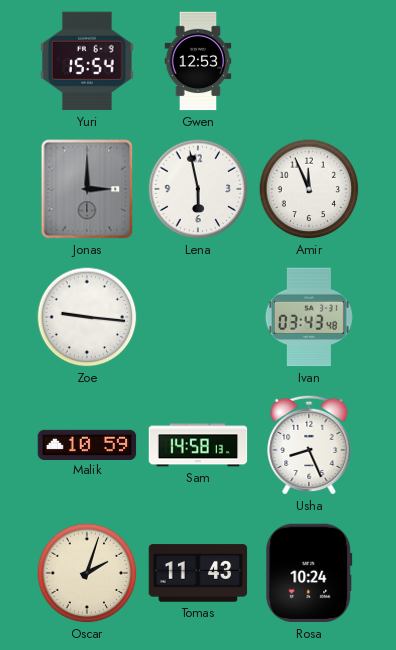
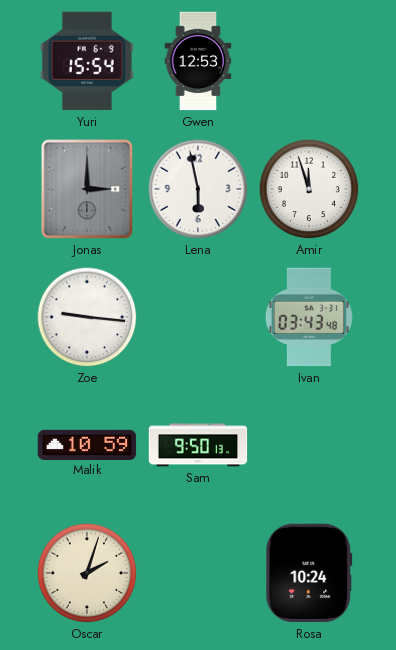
Amir: 11:56 -> 11:57 (309, 189)
Sam: 14:58 -> 9:50 (198, 445)
Usha: 8:26 -> none (309, 445)
Tomas: 11:43 -> none (198, 573)
